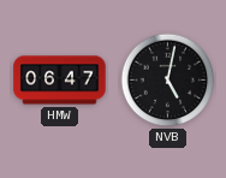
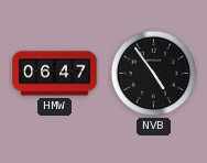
NVB: 5:02 -> 4:54 (154, 74)
